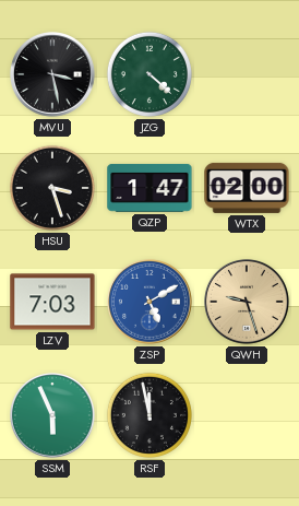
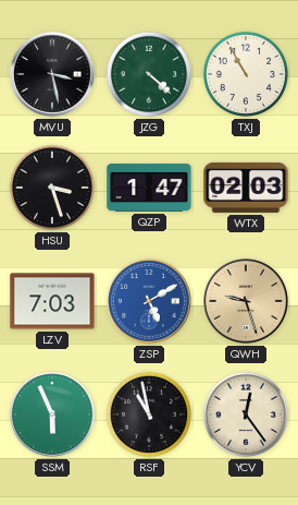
TXJ: none -> 10:55 (246, 74)
WTX: 02:00 -> 02:03 (246, 188)
RSF: 11:58 -> 10:58 (149, 414)
YCV: none -> 12:24 (246, 414)
